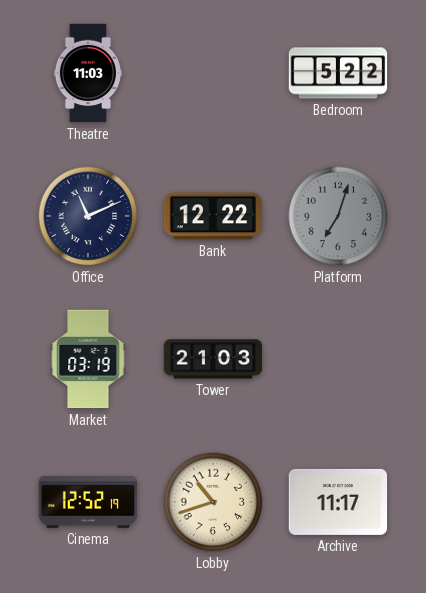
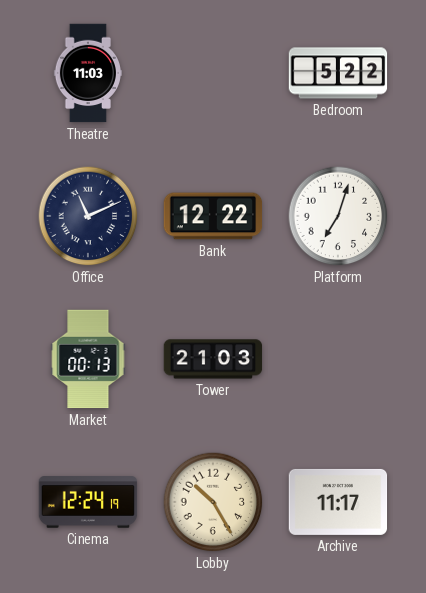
Platform dial: grey -> white (338, 216)
Market: 03:19 -> 00:13 (88, 359)
Cinema: 12:52 -> 12:24 (88, 502)
Lobby: 10:42 -> 10:25 (213, 502)
